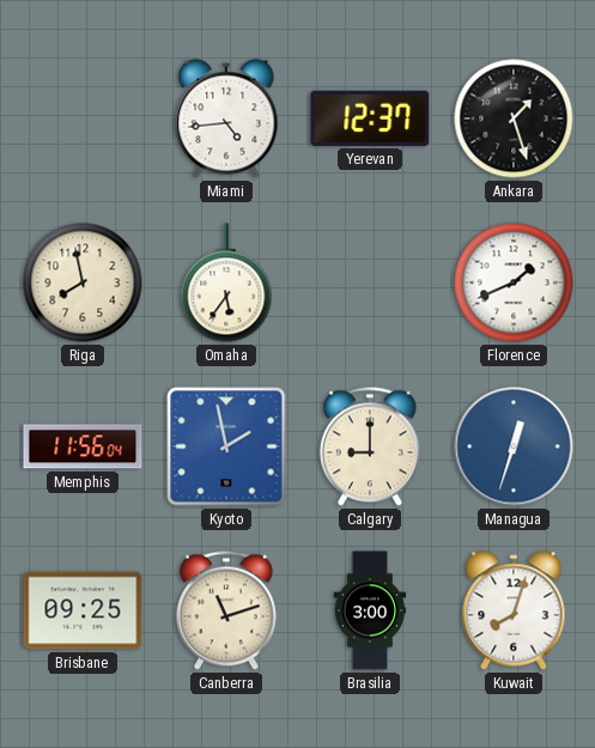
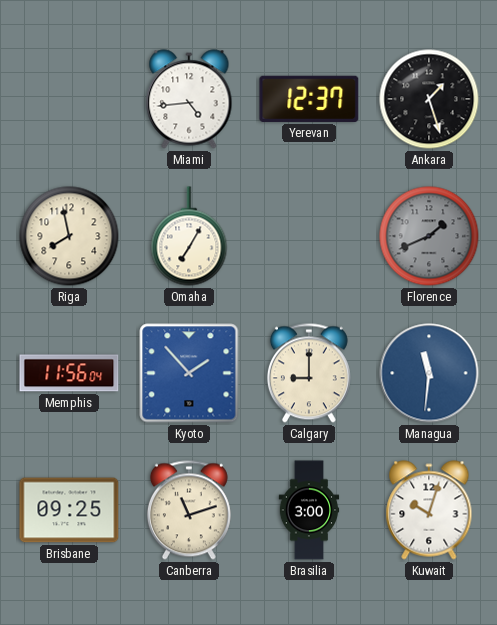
Omaha: 5:36 -> 7:05 (189, 236)
Florence dial: white -> grey (429, 236)
Kyoto: 1:58 -> 1:53 (189, 373)
Managua: 12:33 -> 11:31 (429, 373)
Kuwait: 8:03 -> 10:03 (429, 510)
